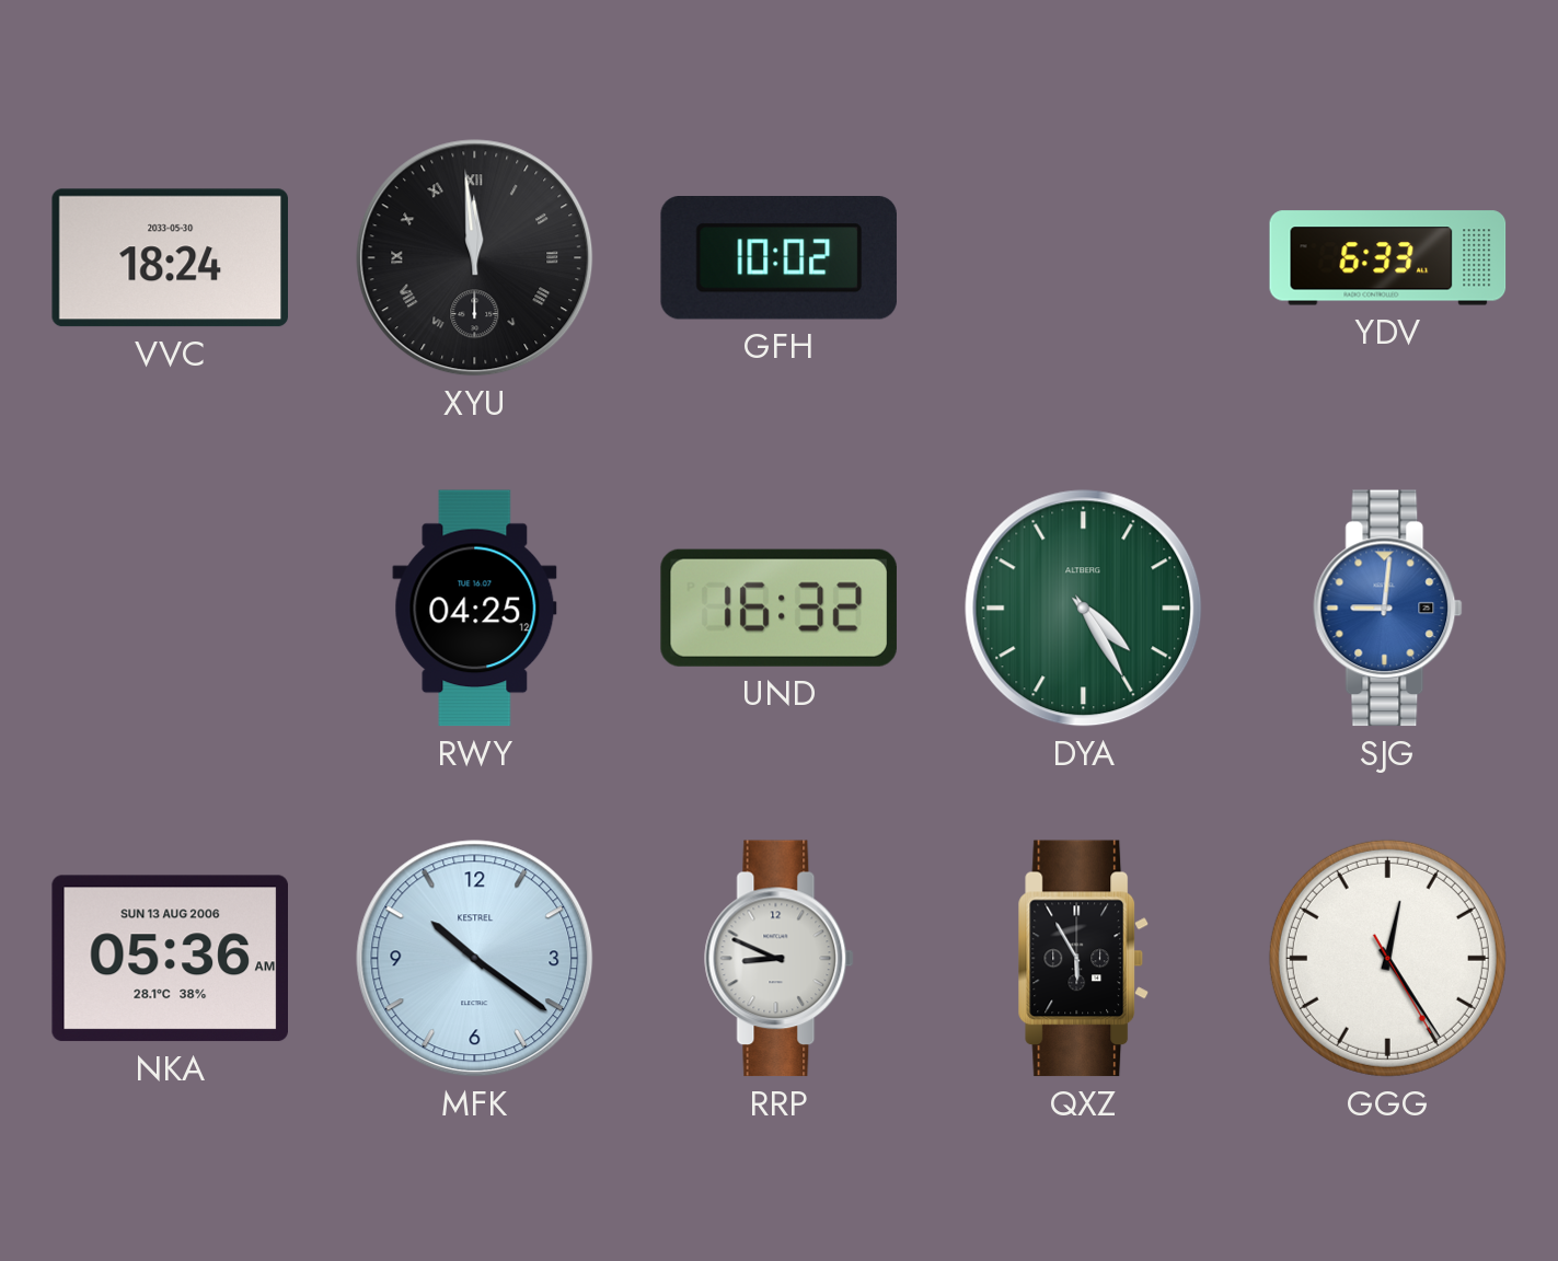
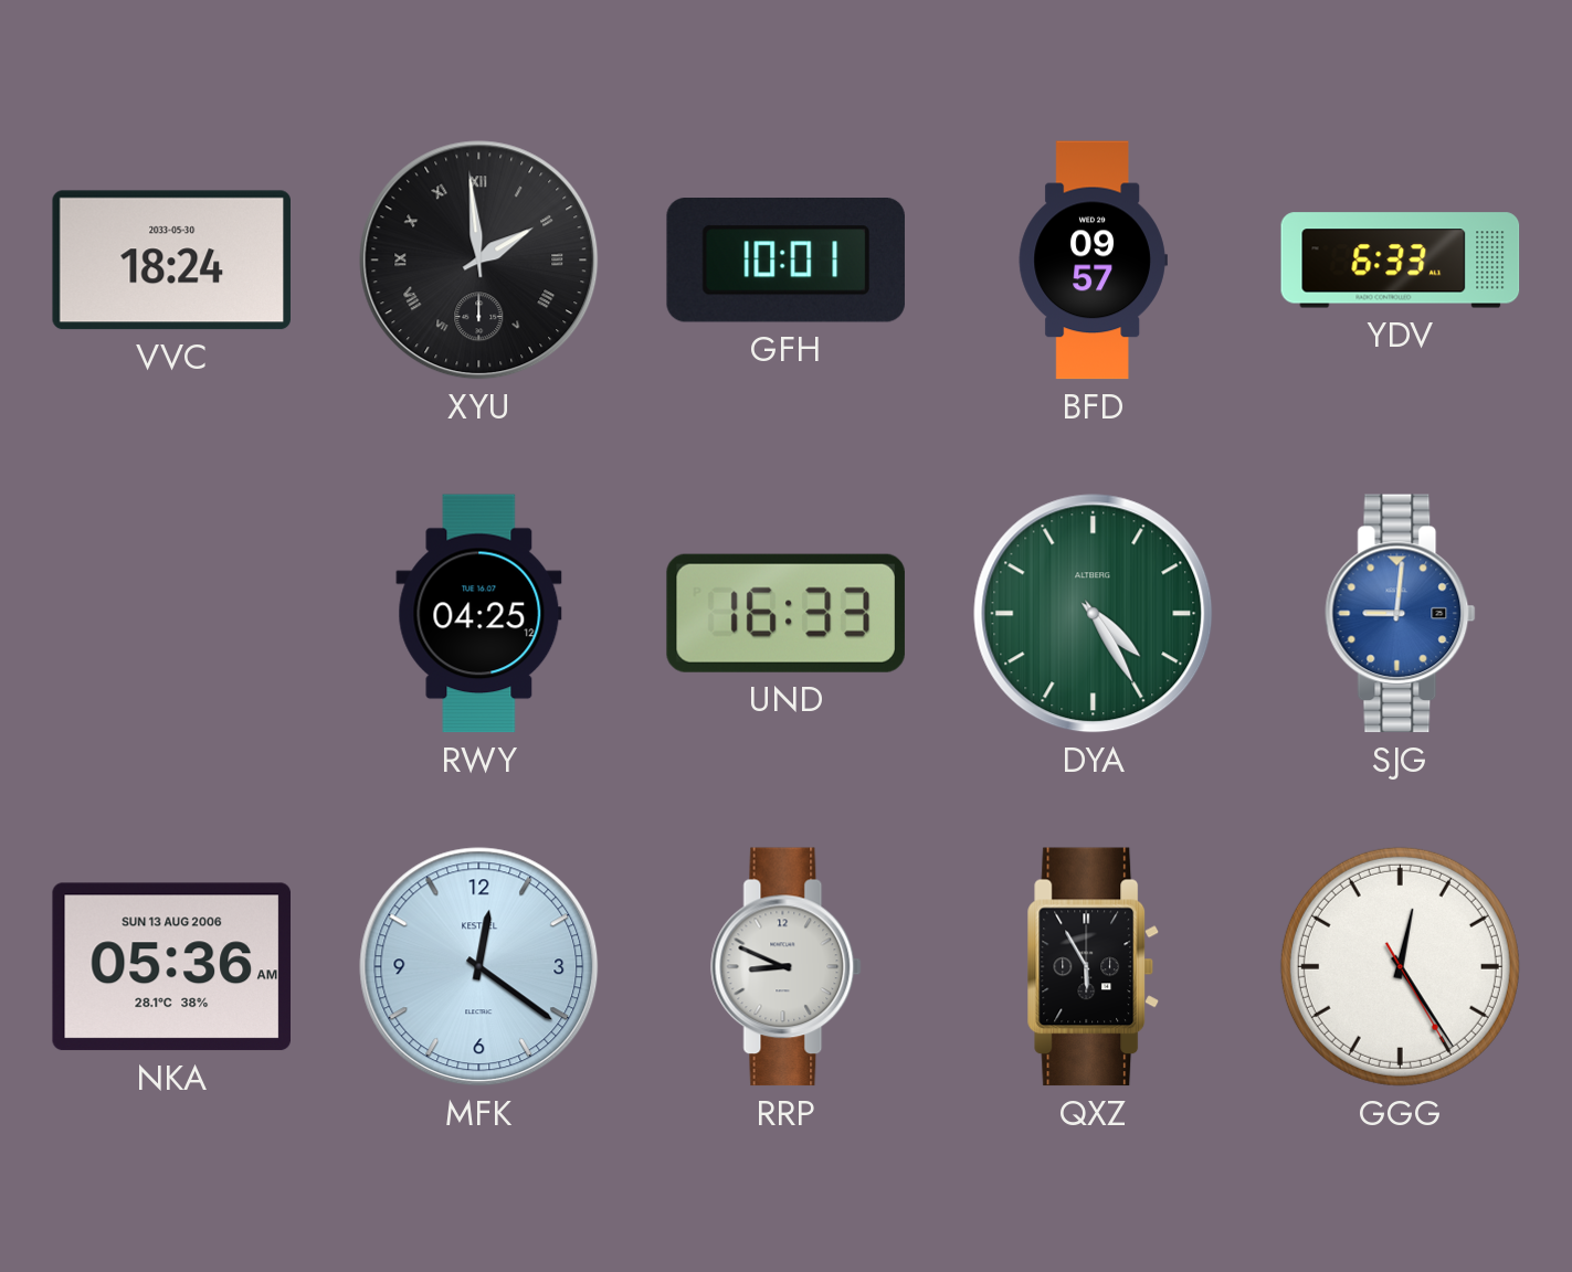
XYU: 11:59 -> 1:59 (479, 261)
GFH: 10:02 -> 10:01 (785, 261)
BFD: none -> 09:57 (1093, 261)
UND: 16:32 -> 16:33 (785, 613)
MFK: 10:21 -> 12:21 (479, 967)
